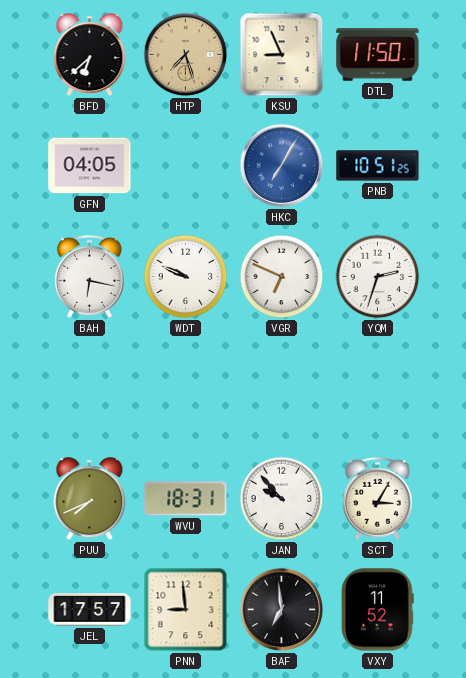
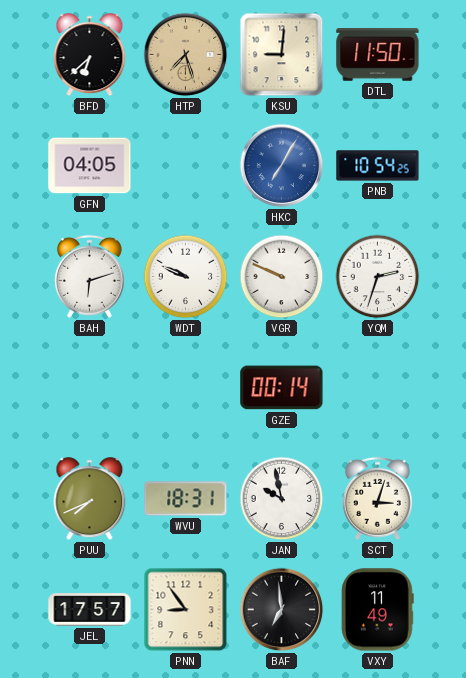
KSU: 8:56 -> 9:01 (282, 55)
PNB: 10:51 -> 10:54 (378, 166)
BAH: 6:17 -> 6:12 (89, 276)
VGR: 6:49 -> 9:49 (282, 277)
GZE: none -> 00:14 (282, 388)
JAN: 9:53 -> 9:58 (282, 499)
SCT: 3:05 -> 3:03 (377, 498)
PNN: 8:59 -> 8:54 (186, 610)
VXY: 11:52 -> 11:49 (378, 610)
